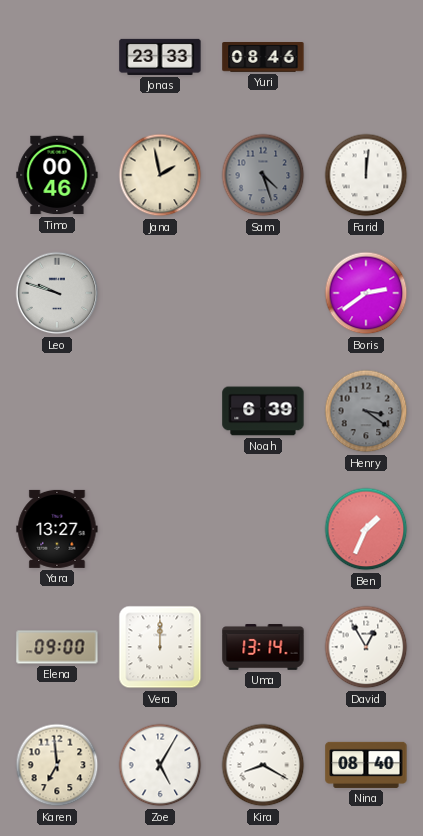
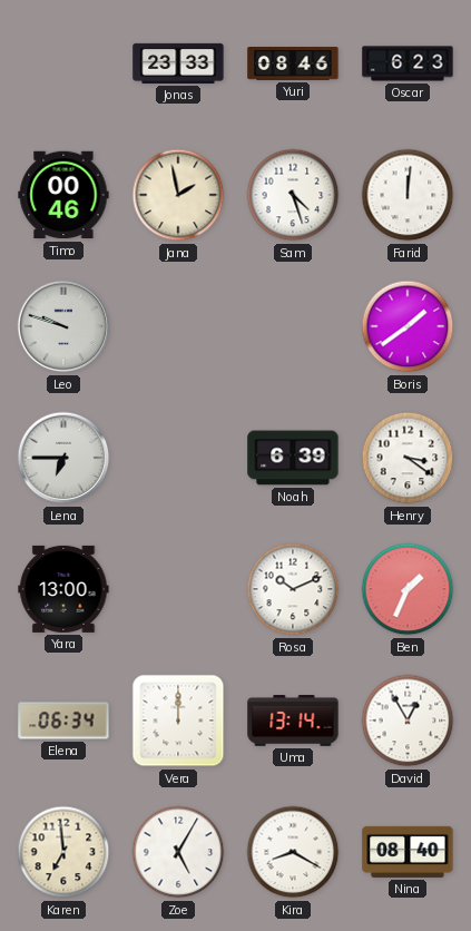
Oscar: none -> 6:23 (408, 63)
Sam dial: grey -> white (293, 195)
Boris: 2:39 -> 1:39 (408, 326)
Lena: none -> 6:45 (63, 458)
Henry dial: grey -> white (408, 458)
Yara: 13:27 -> 13:00 (63, 589)
Rosa: none -> 10:11 (293, 589)
Elena: 09:00 -> 06:34 (63, 721)
